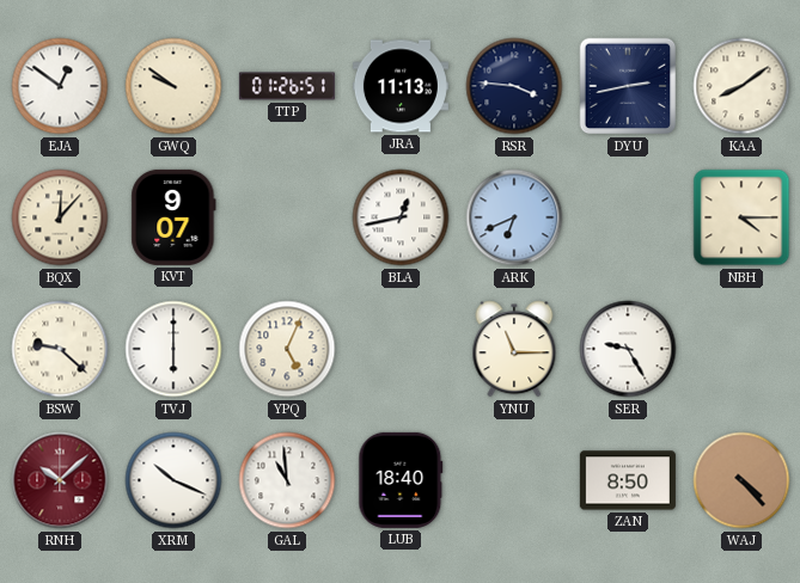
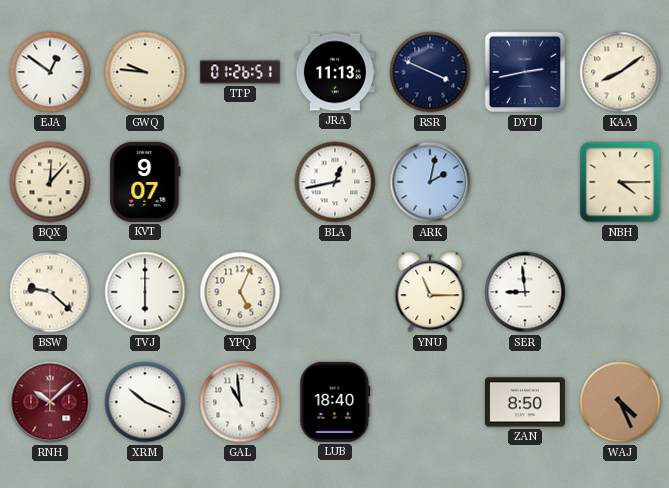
GWQ: 9:51 -> 9:46 (145, 72)
RSR: 3:46 -> 3:49 (430, 72)
ARK: 6:41 -> 2:02 (430, 182)
SER: 9:25 -> 8:59 (525, 292)
WAJ: 4:23 -> 4:26 (620, 402)
